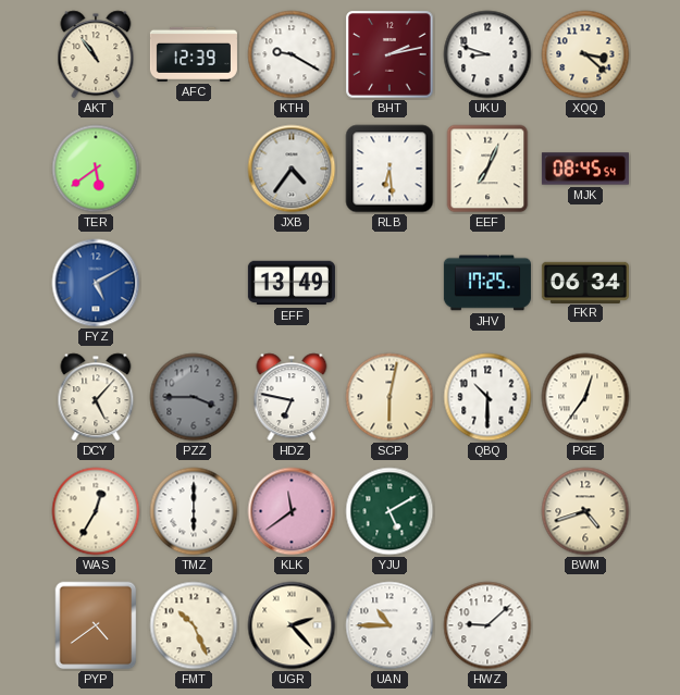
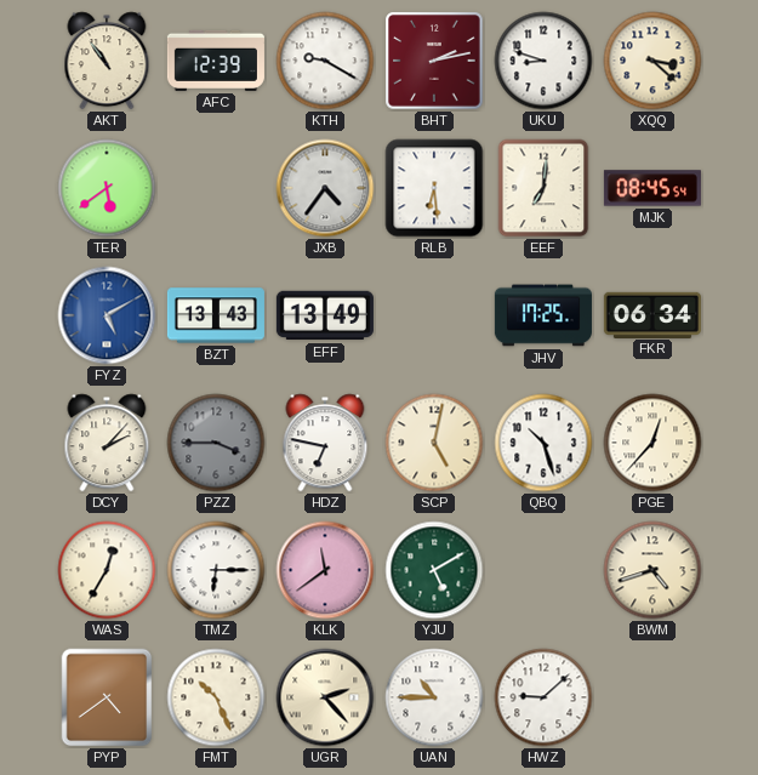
EEF: 7:04 -> 7:01 (543, 188)
BZT: none -> 13:43 (216, 315)
DCY: 5:07 -> 2:07 (107, 443)
SCP: 6:02 -> 5:02 (434, 443)
QBQ: 10:30 -> 10:27 (543, 443)
PGE: 12:36 -> 12:37 (652, 443)
TMZ: 6:00 -> 6:15 (216, 570)
